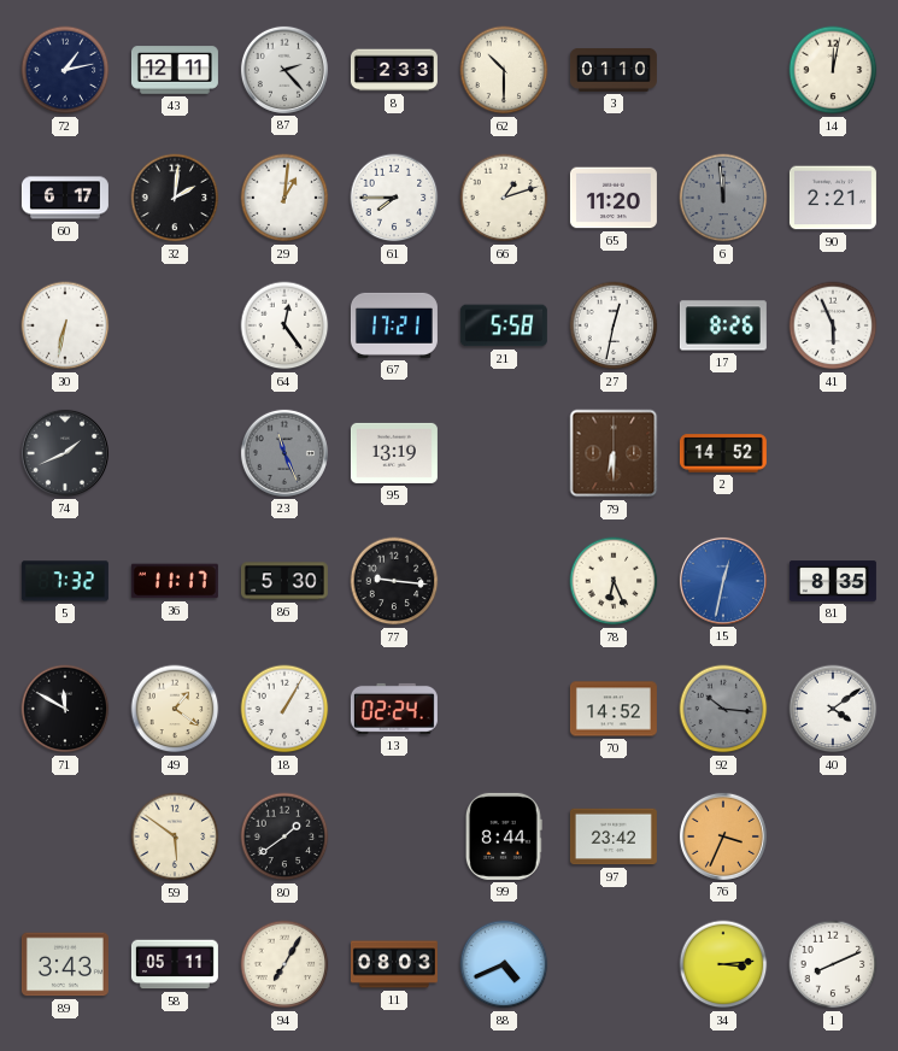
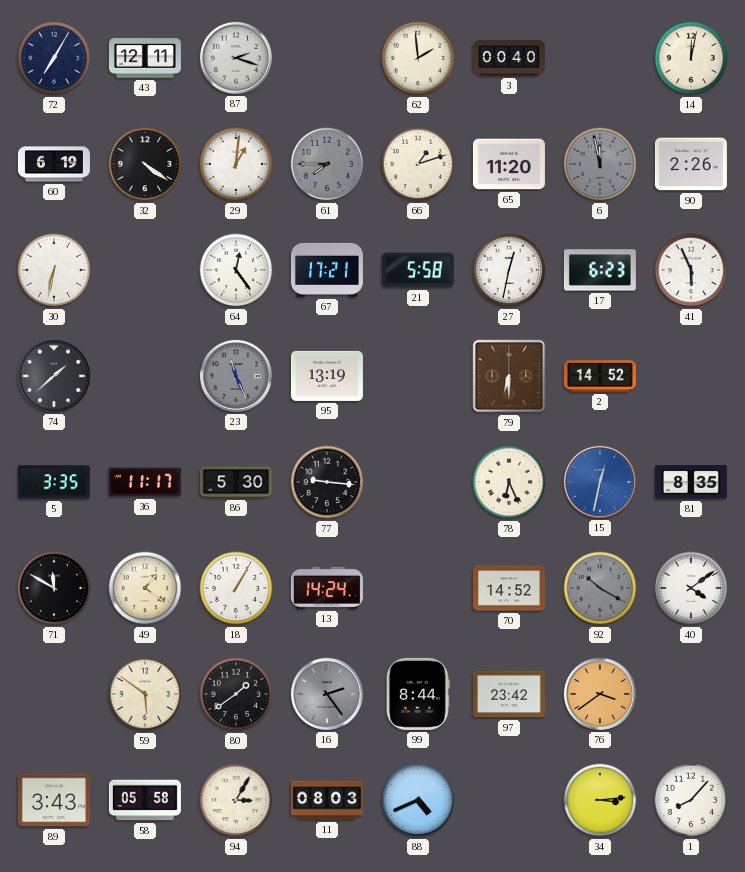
72: 1:13 -> 7:05 (54, 58)
87: 2:23 -> 2:18 (236, 58)
8: 2:33 -> none (394, 70)
62: 10:30 -> 1:59 (418, 58)
3: 01:10 -> 00:40 (509, 58)
60: 6:17 -> 6:19 (54, 164)
32: 2:01 -> 4:21 (145, 164)
61 dial: white -> grey (327, 164)
6: 11:59 -> 11:58 (600, 164)
90: 2:21 -> 2:26 (691, 164)
17: 8:26 -> 6:23 (600, 270)
74: 1:41 -> 1:38 (54, 376)
5: 7:32 -> 3:35 (54, 482)
13: 02:24 -> 14:24 (327, 588)
92: 10:16 -> 10:20 (600, 588)
16: none -> 2:24 (327, 694)
76: 3:34 -> 3:39 (600, 694)
58: 05:11 -> 05:58 (145, 800)
94: 7:05 -> 3:05 (236, 800)
1: 8:11 -> 8:07 (691, 800)
